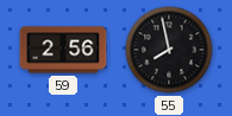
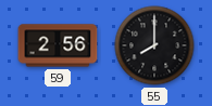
55: 7:58 -> 8:00 (154, 45)
